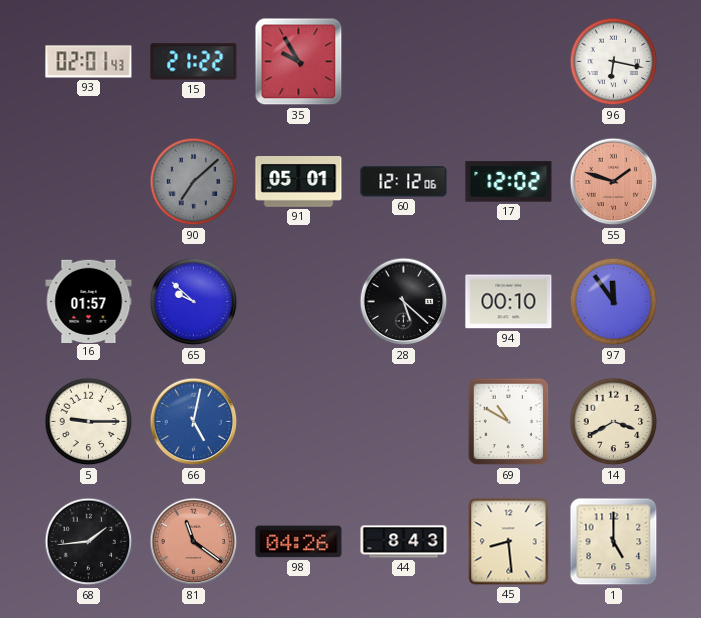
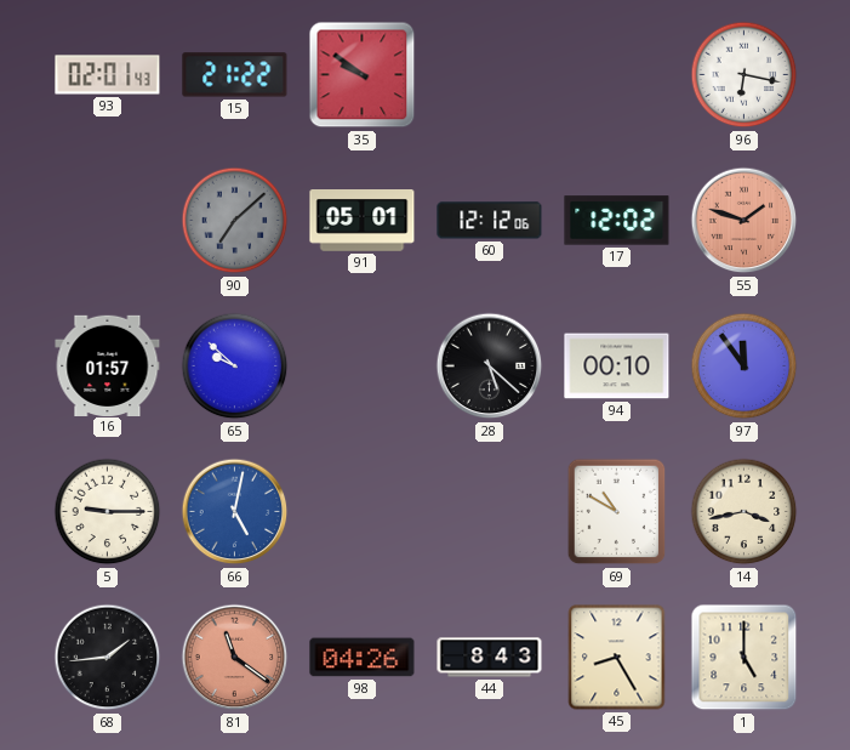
35: 9:55 -> 9:51 (363, 75)
14: 3:40 -> 3:43 (745, 512)
45: 8:29 -> 8:25 (617, 658)
